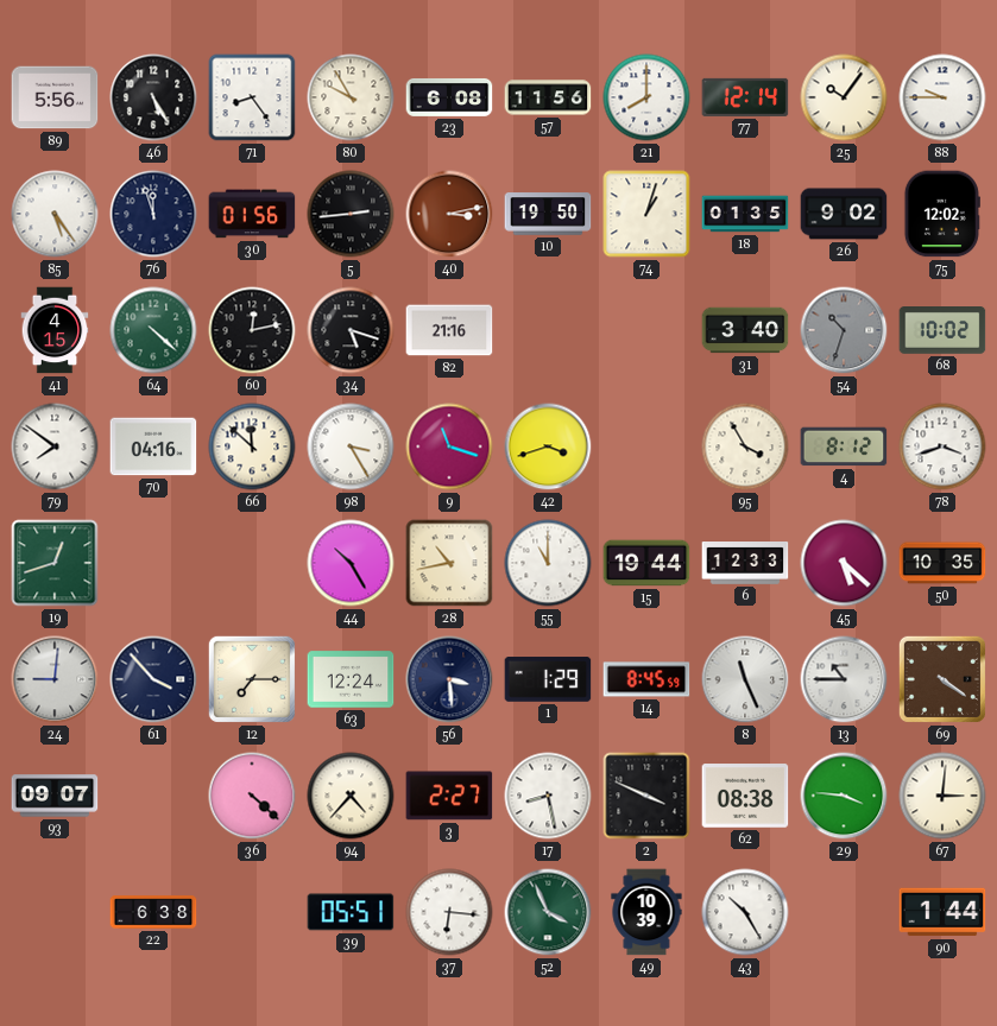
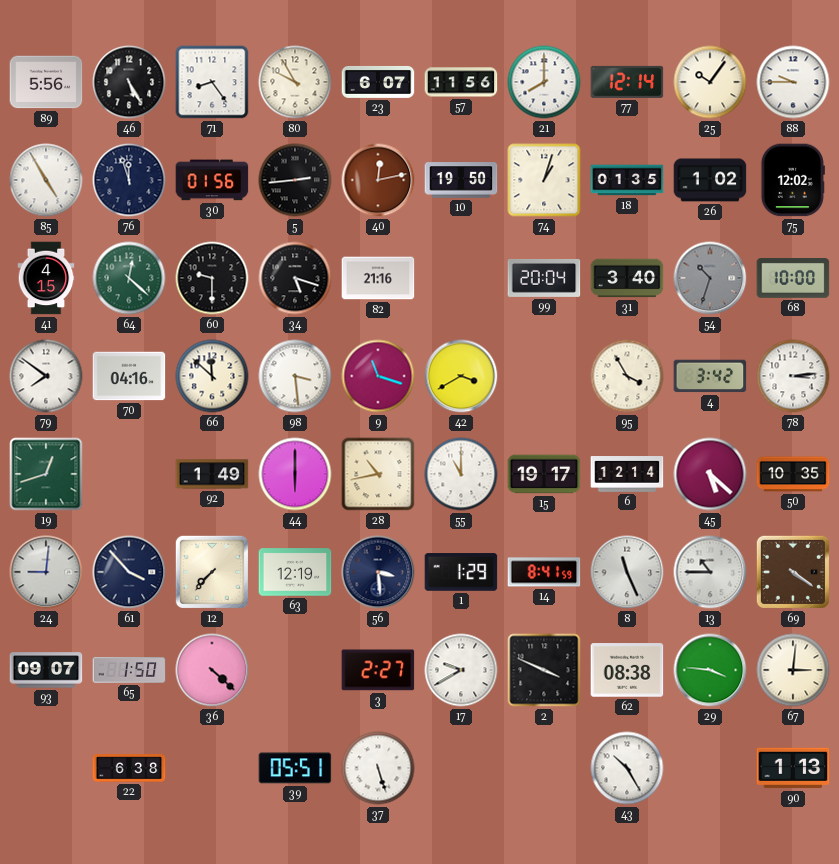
23: 6:08 -> 6:07 (378, 82)
85: 5:24 -> 4:55 (46, 180)
40: 3:13 -> 12:13 (378, 180)
26: 9:02 -> 1:02 (710, 180)
64: 4:22 -> 12:22 (129, 278)
60: 12:13 -> 9:30 (212, 278)
99: none -> 20:04 (544, 278)
68: 10:02 -> 10:00 (793, 279)
98: 3:25 -> 3:29 (295, 376)
42: 3:42 -> 3:40 (461, 376)
4: 8:12 -> 3:42 (710, 376)
78: 3:42 -> 3:14 (793, 376)
92: none -> 1:49 (212, 474)
44: 10:25 -> 6:00 (295, 474)
15: 19:44 -> 19:17 (544, 474)
6: 12:33 -> 12:14 (627, 475)
12: 7:15 -> 7:37 (212, 572)
63: 12:24 -> 12:19 (295, 572)
14: 8:45 -> 8:41 (544, 572)
65: none -> 1:50 (129, 670)
94: 4:37 -> none (351, 796)
17: 8:28 -> 9:40 (461, 670)
37: 6:16 -> 5:27 (378, 768)
52: 3:56 -> none (548, 912)
49: 10:39 -> none (646, 912)
90: 1:44 -> 1:13 (793, 768)
